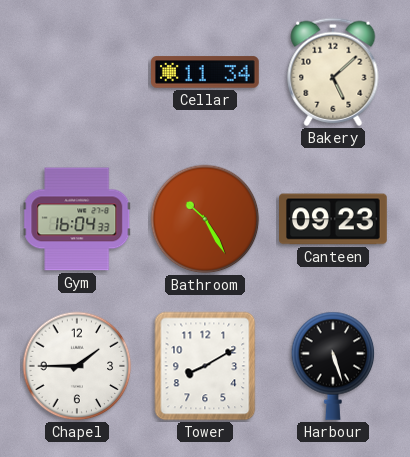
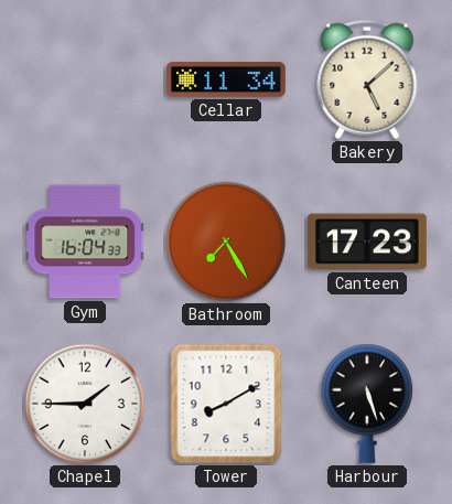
Bathroom: 10:25 -> 7:25 (226, 242)
Canteen: 09:23 -> 17:23 (368, 242)
